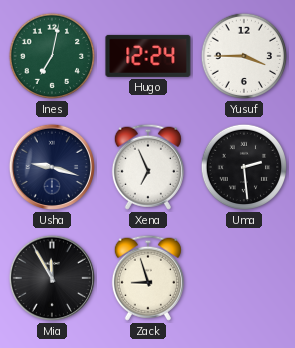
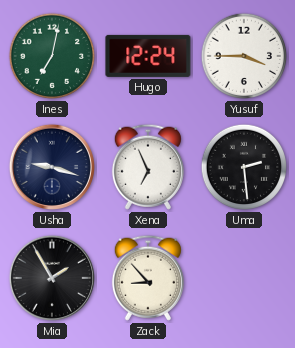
Mia: 11:55 -> 1:55 (52, 278)
Zack: 8:57 -> 8:53 (148, 278)
